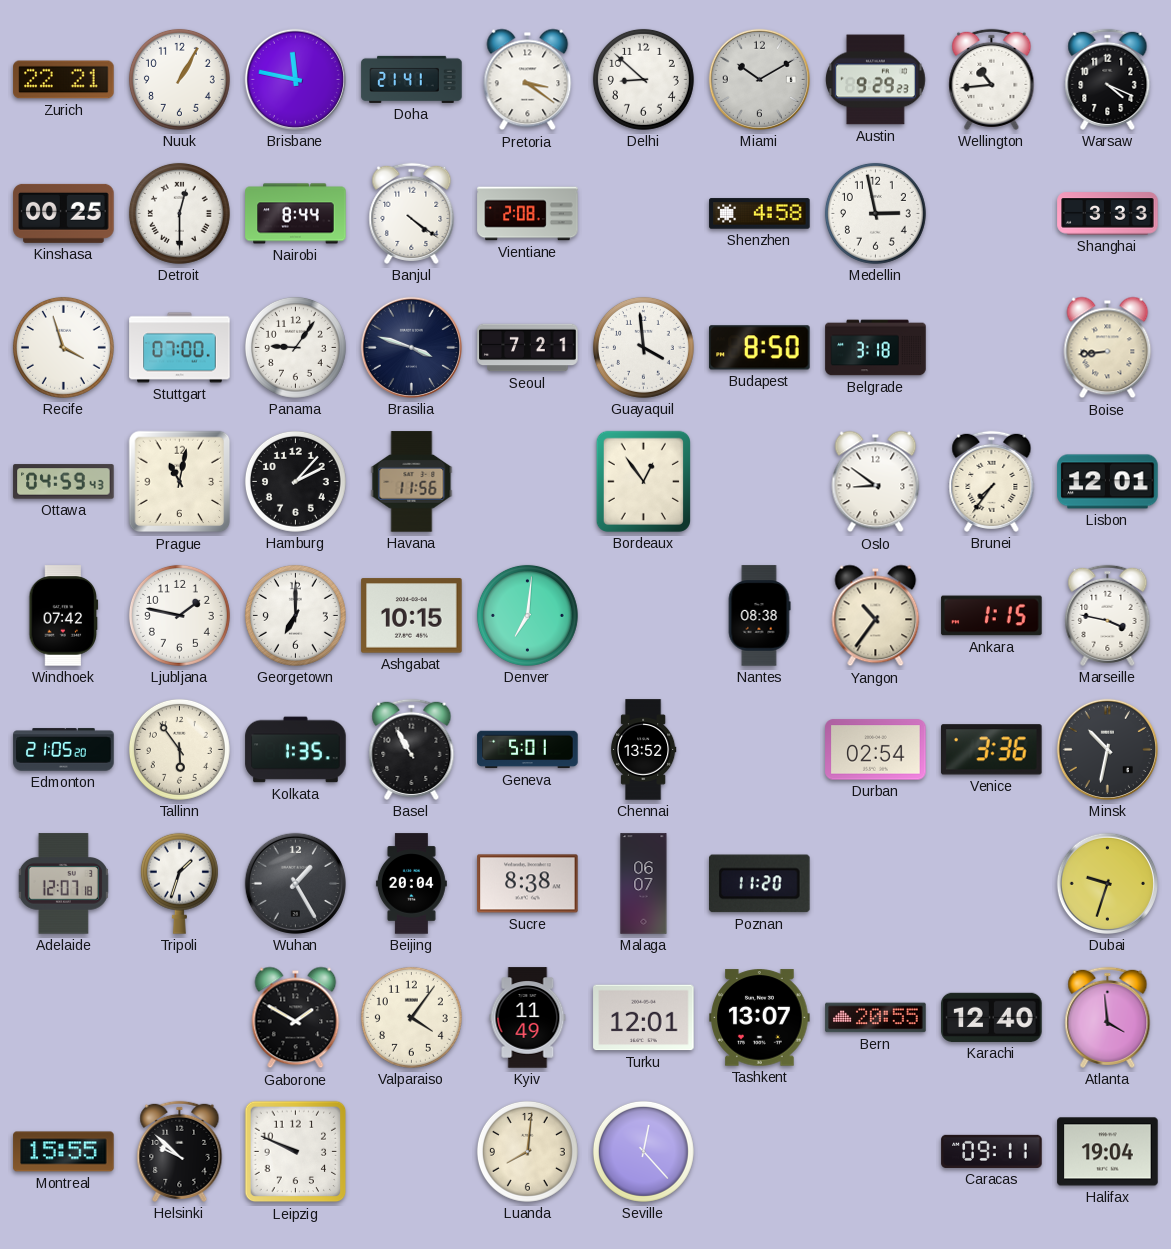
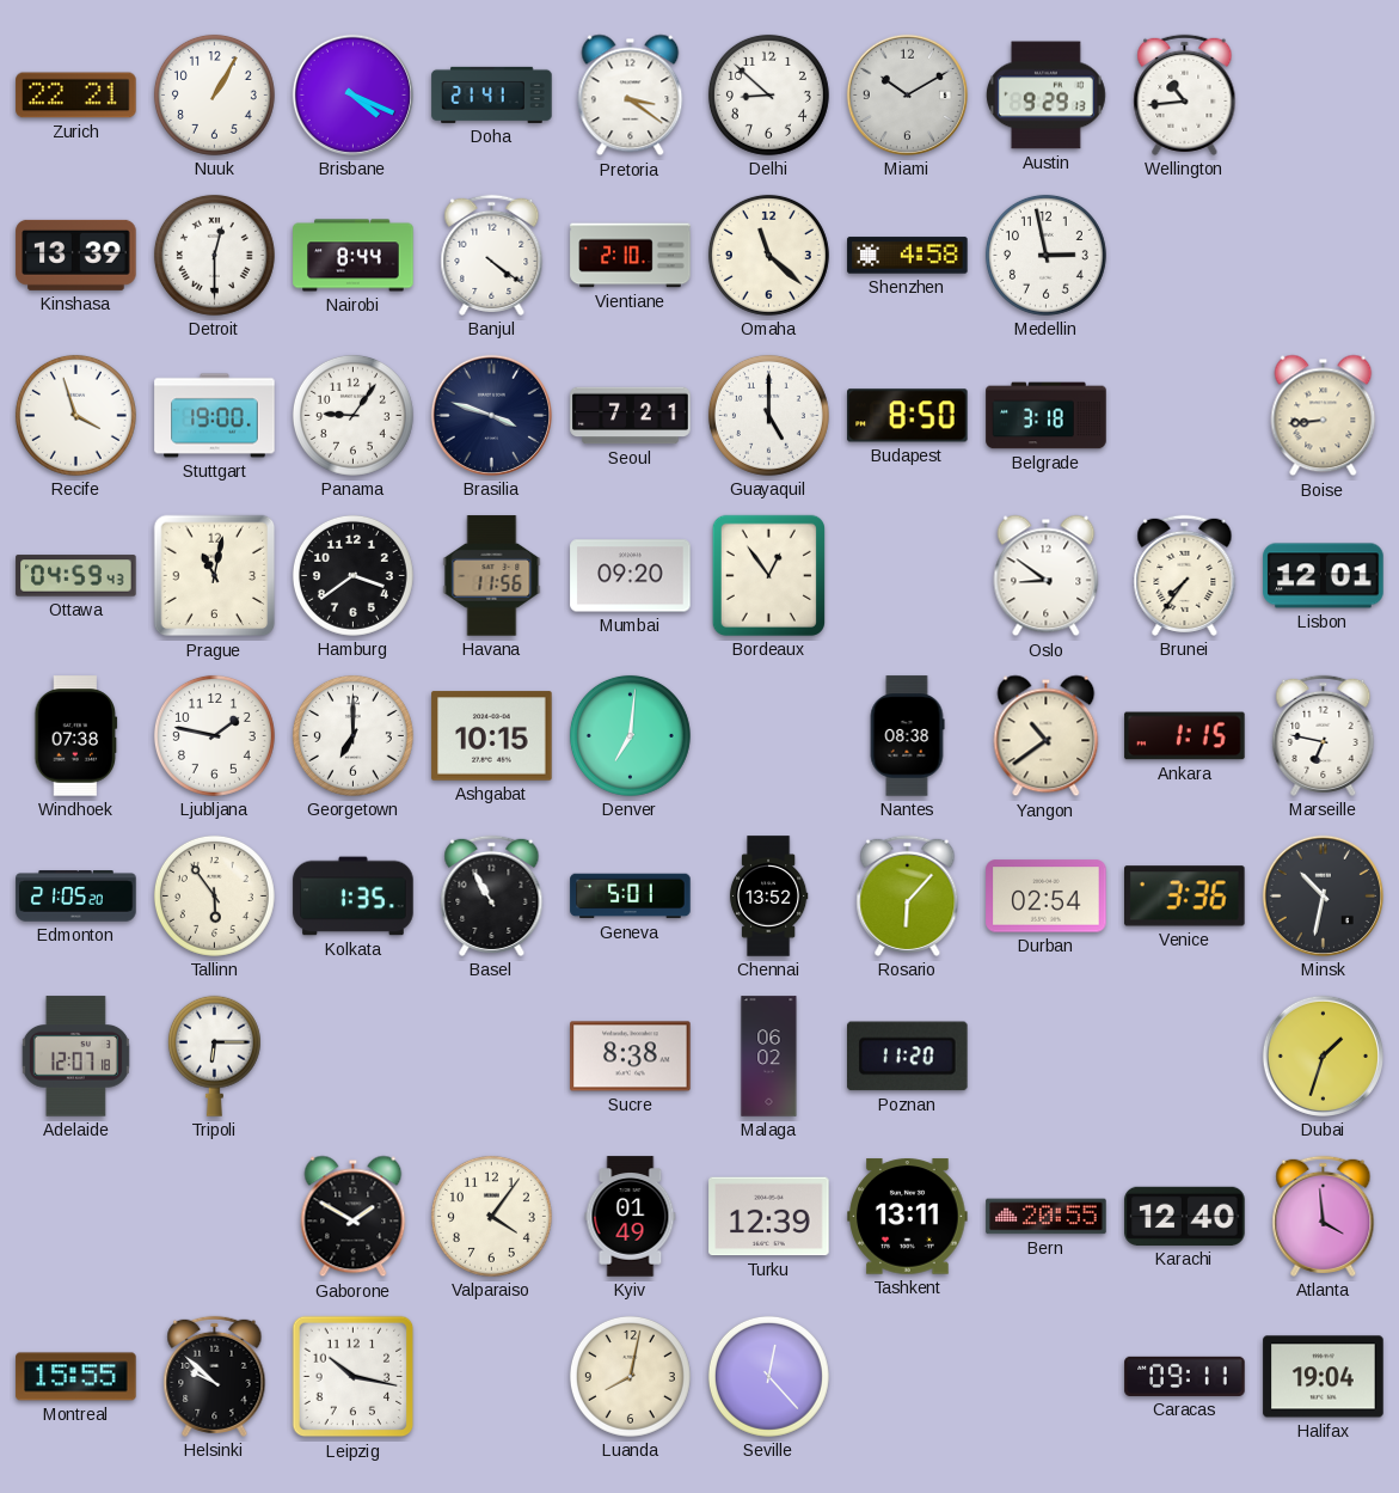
Brisbane: 11:47 -> 4:19 (352, 94)
Austin: 9:29:23 -> 9:29:13 (1045, 96)
Warsaw: 4:19 -> none (1108, 79)
Kinshasa: 00:25 -> 13:39 (76, 255)
Vientiane: 2:08 -> 2:10 (631, 256)
Omaha: none -> 11:22 (768, 255)
Shanghai: 3:33 -> none (1108, 214)
Stuttgart: 07:00 -> 19:00 (215, 416)
Guayaquil: 3:59 -> 5:00 (768, 415)
Hamburg: 2:07 -> 3:39 (352, 575)
Mumbai: none -> 09:20 (631, 576)
Windhoek: 07:42 -> 07:38 (76, 736)
Yangon: 10:36 -> 10:39 (1047, 736)
Marseille: 3:47 -> 6:47 (1324, 735)
Rosario: none -> 6:07 (908, 895)
Tripoli: 1:33 -> 6:15 (214, 1055)
Wuhan: 1:25 -> none (295, 883)
Beijing: 20:04 -> none (411, 884)
Malaga: 06:07 -> 06:02 (769, 1057)
Dubai: 9:33 -> 1:33 (1323, 1055)
Kyiv: 11:49 -> 01:49 (631, 1217)
Turku: 12:01 -> 12:39 (769, 1217)
Tashkent: 13:07 -> 13:11 (908, 1217)
Leipzig: 9:49 -> 10:17 (354, 1377)
Luanda: 8:01 -> 8:02 (630, 1376)
